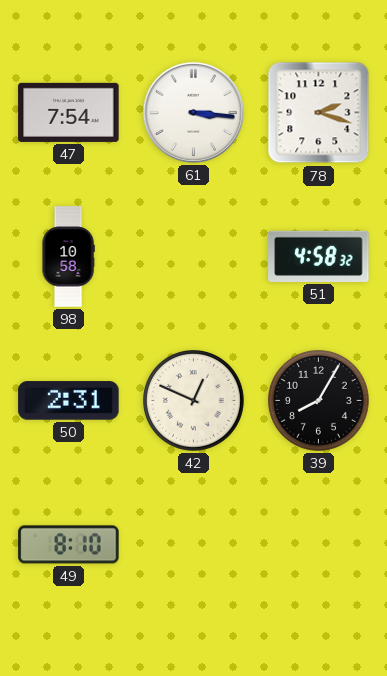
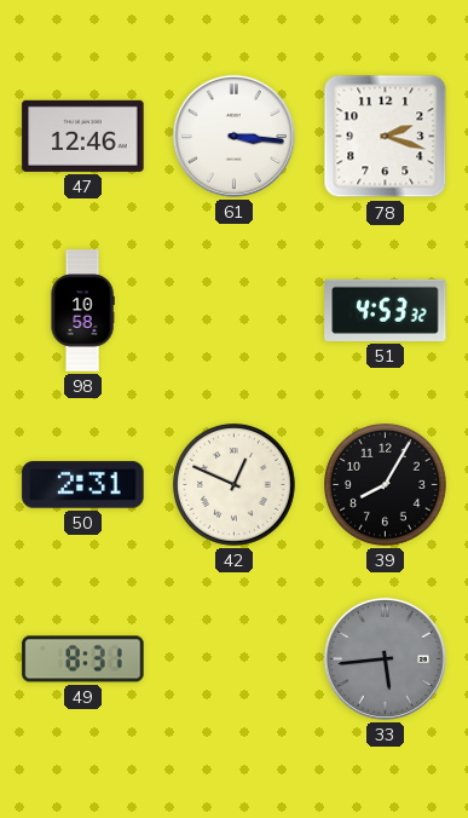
47: 7:54 -> 12:46 (83, 136)
51: 4:58 -> 4:53 (386, 310)
49: 8:10 -> 8:31 (83, 659)
33: none -> 5:44 (385, 658)
